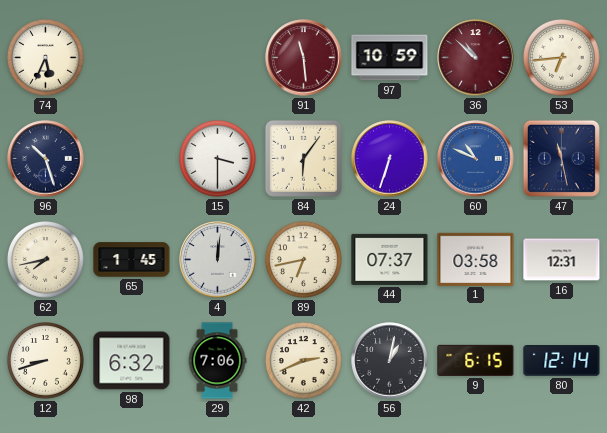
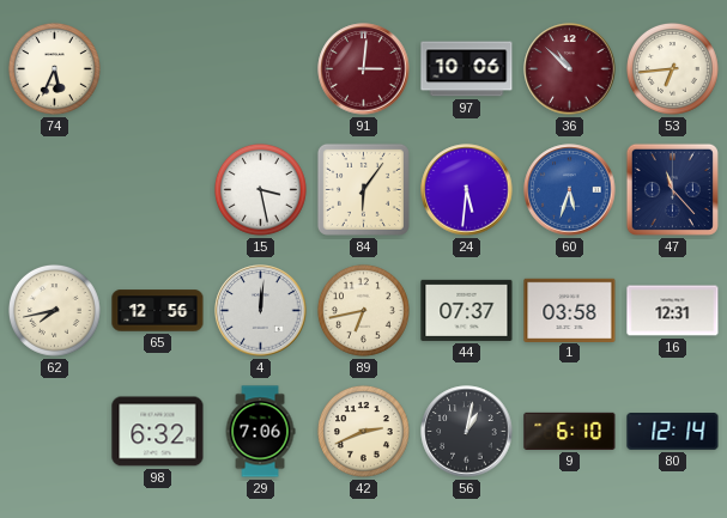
91: 11:29 -> 3:01 (364, 69)
97: 10:59 -> 10:06 (467, 69)
96: 10:27 -> none (46, 159)
15: 3:30 -> 3:28 (260, 189)
24: 6:33 -> 5:31 (467, 190)
60: 10:49 -> 5:33 (570, 190)
47: 11:28 -> 11:23 (672, 189)
65: 1:45 -> 12:56 (158, 311)
12: 8:42 -> none (45, 360)
9: 6:15 -> 6:10 (570, 431)
